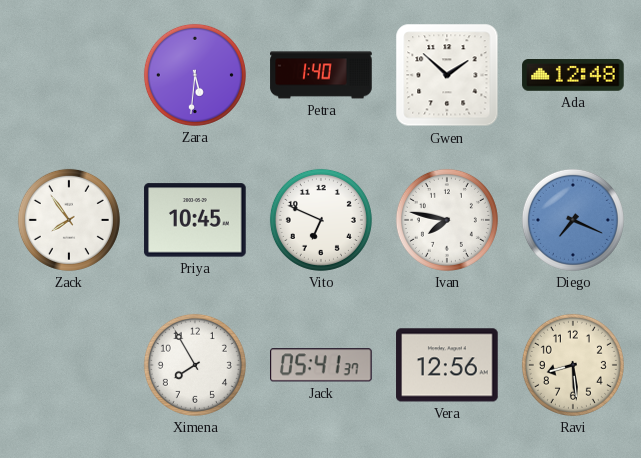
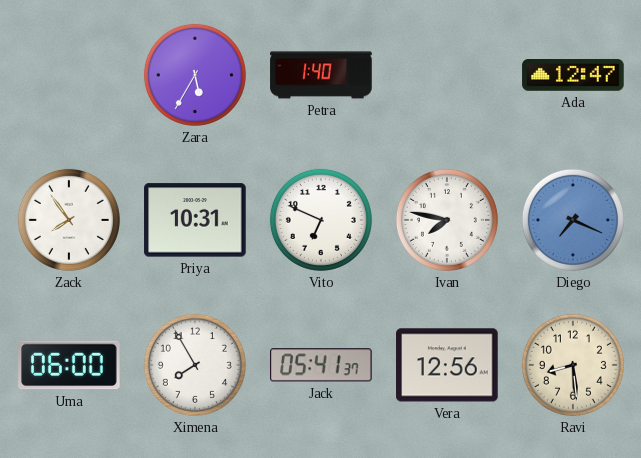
Zara: 5:31 -> 5:35 (195, 75)
Gwen: 1:52 -> none (447, 75)
Ada: 12:48 -> 12:47 (573, 76)
Priya: 10:45 -> 10:31 (195, 220)
Uma: none -> 06:00 (69, 365)
